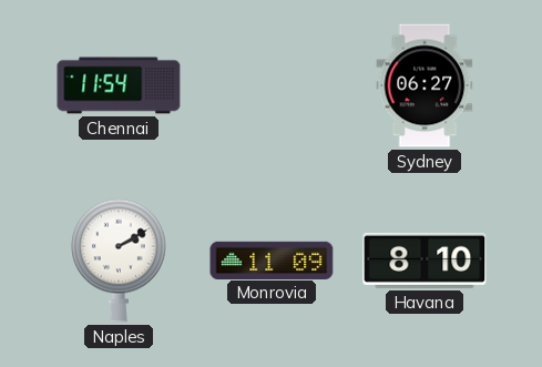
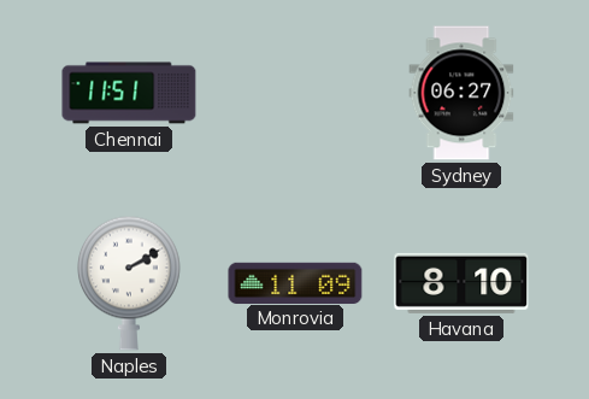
Chennai: 11:54 -> 11:51 (129, 93)
